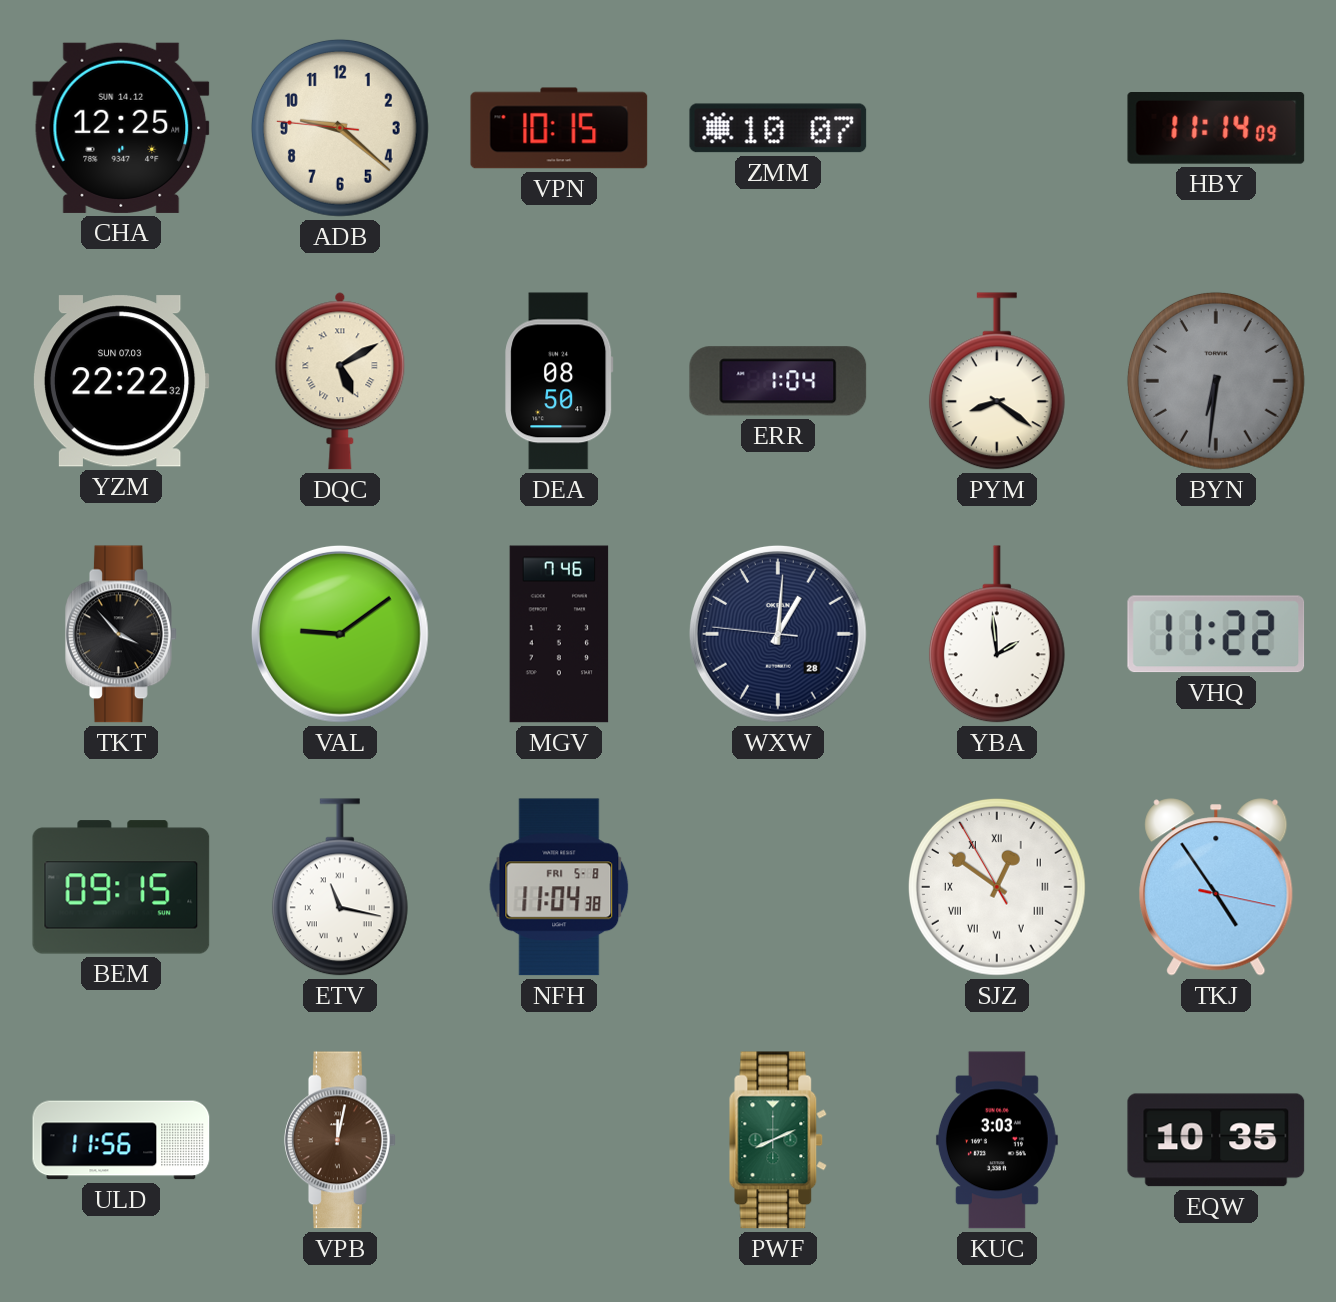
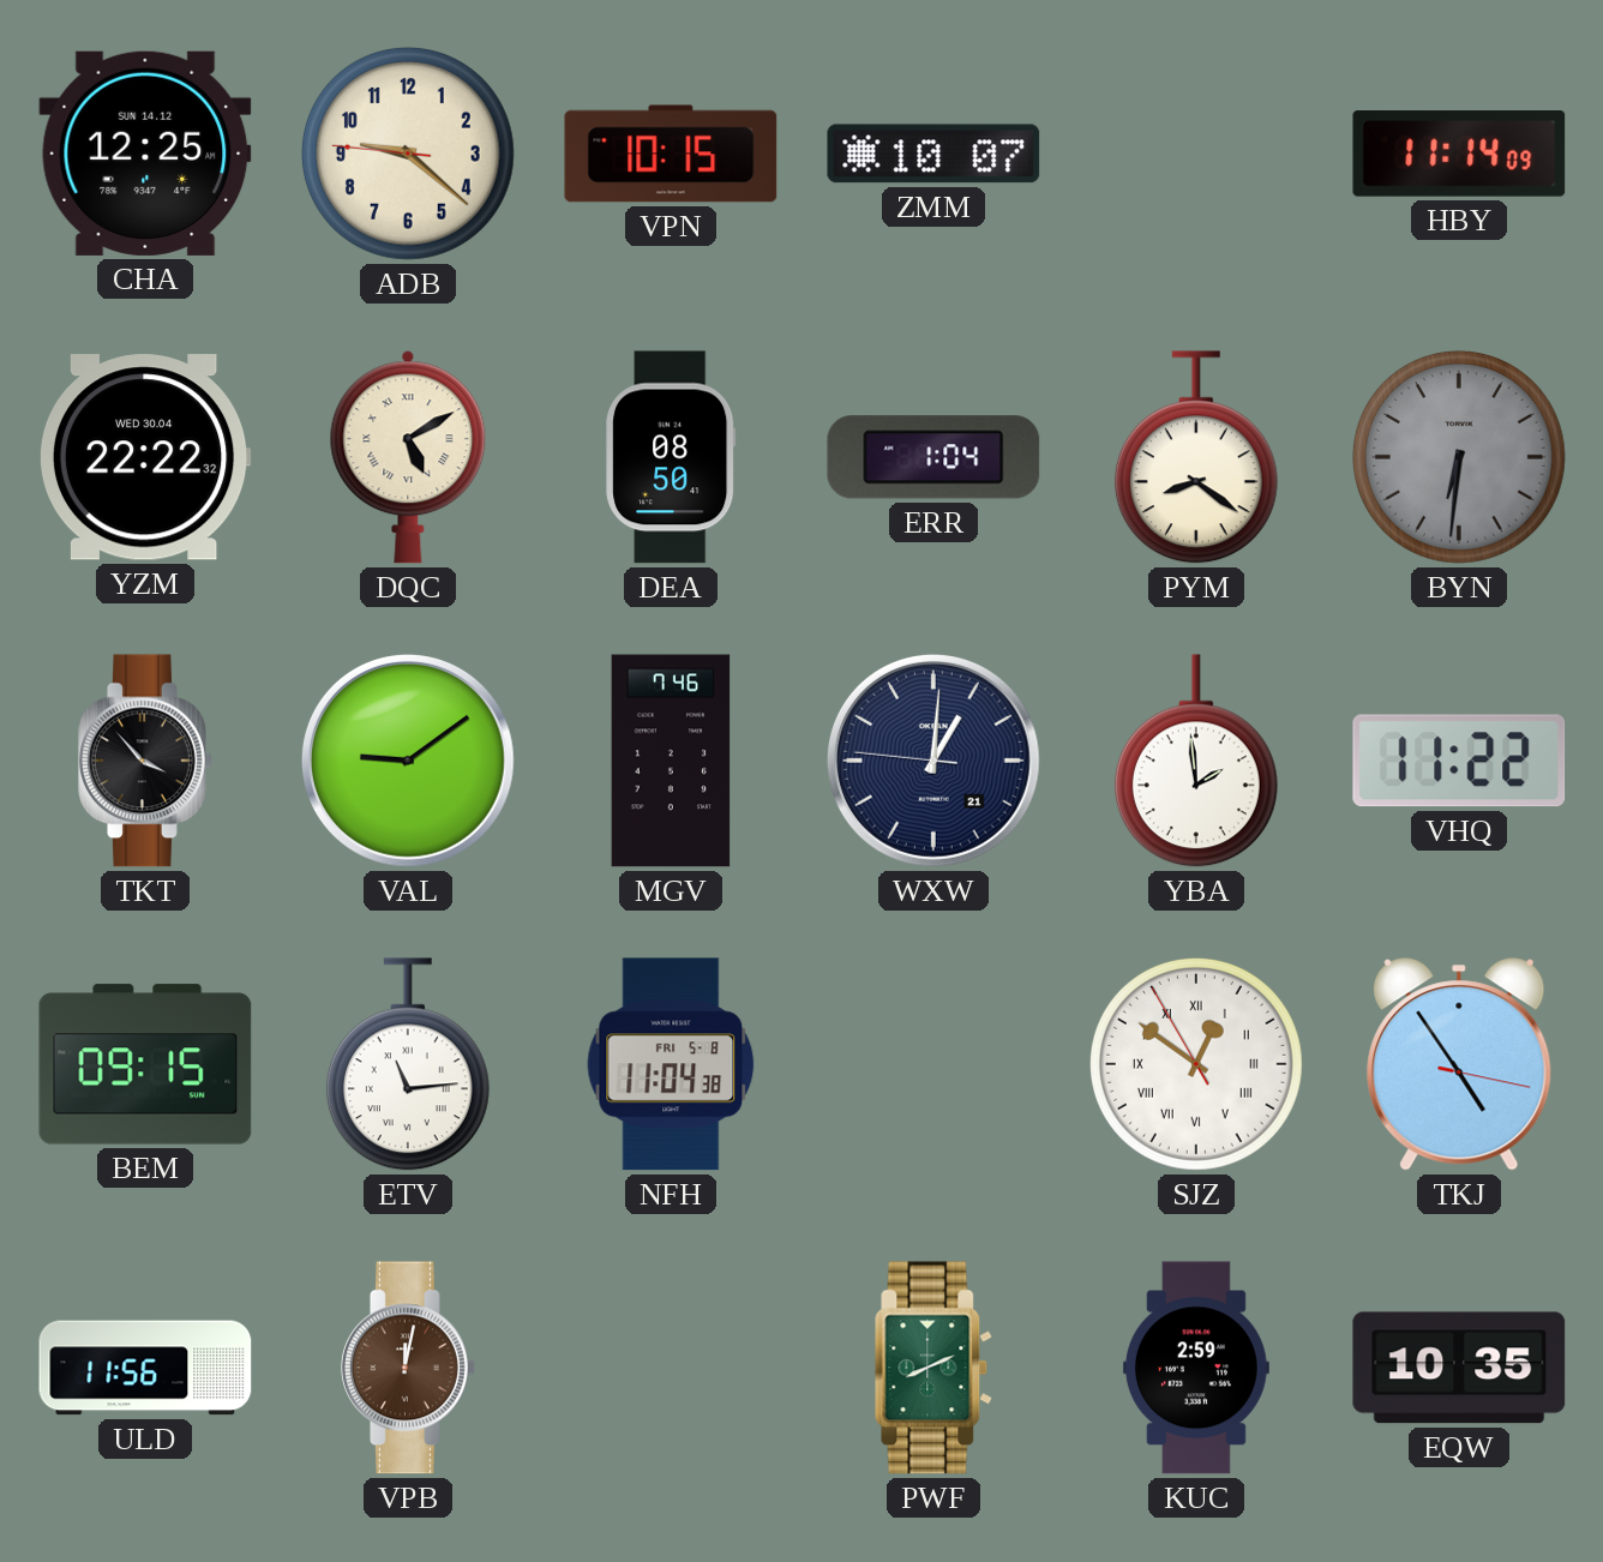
YZM date: SUN 07.03 -> WED 30.04 (145, 457)
WXW date: 28 -> 21 (933, 761)
ETV: 11:17 -> 11:14 (408, 1064)
KUC: 3:03 -> 2:59 (1196, 1368)
